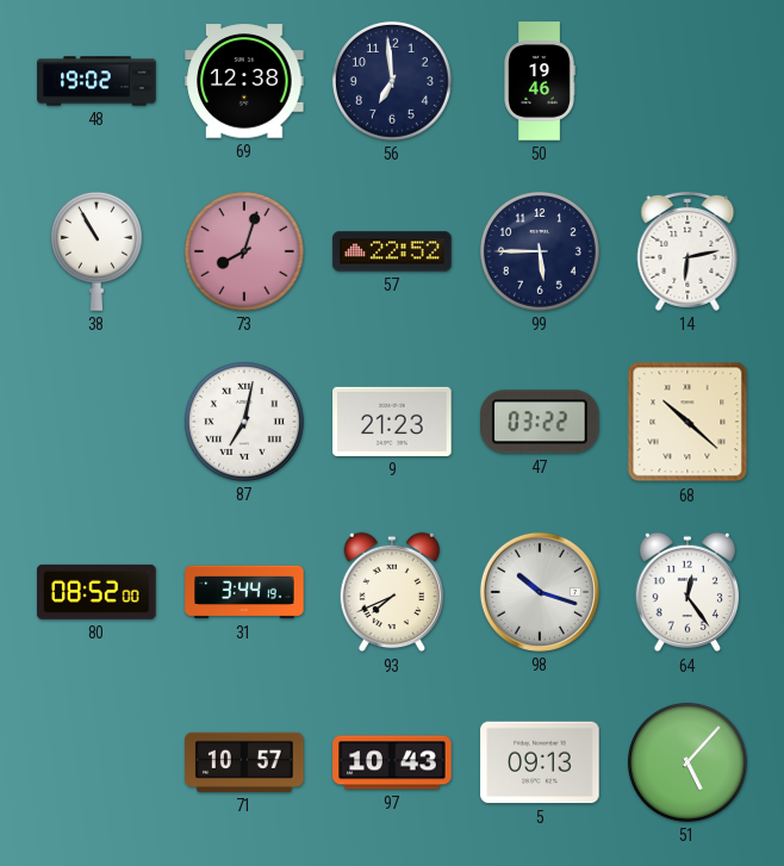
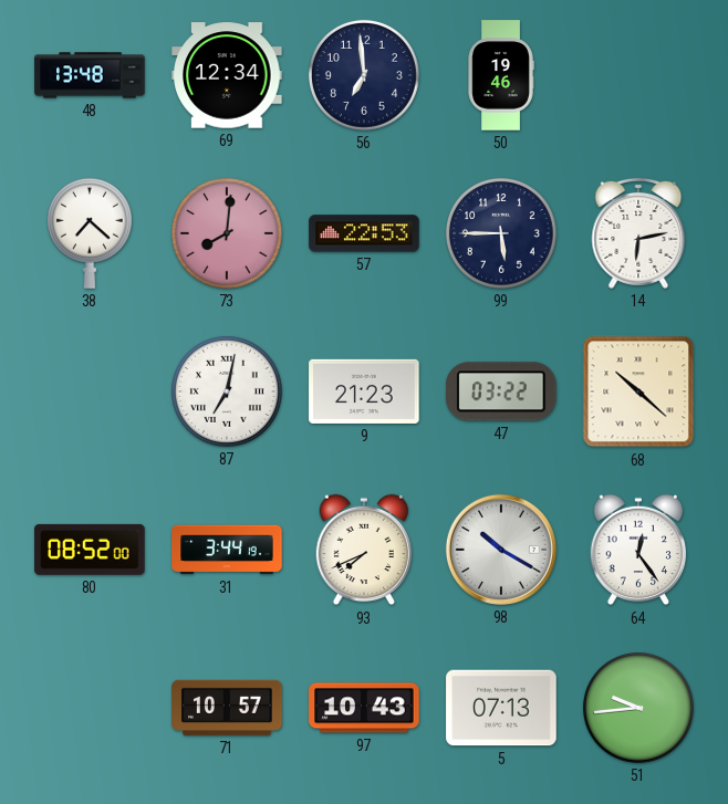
48: 19:02 -> 13:48 (90, 75)
69: 12:38 -> 12:34 (227, 75)
38: 10:55 -> 7:22 (90, 233)
73: 8:03 -> 8:01 (227, 233)
57: 22:52 -> 22:53 (364, 233)
98: 10:18 -> 10:20 (501, 550)
5: 09:13 -> 07:13 (501, 708)
51: 5:07 -> 9:44 (638, 708)
